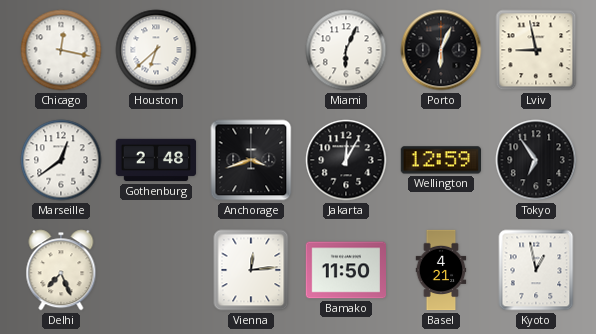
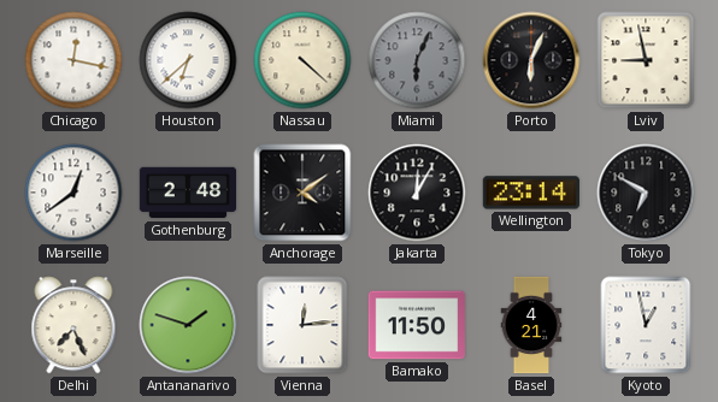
Nassau: none -> 4:22 (302, 60)
Miami dial: white -> grey (417, 60)
Anchorage: 3:42 -> 4:09 (302, 193)
Wellington: 12:59 -> 23:14 (530, 193)
Tokyo: 6:54 -> 6:50 (646, 193)
Antananarivo: none -> 1:48 (188, 325)
